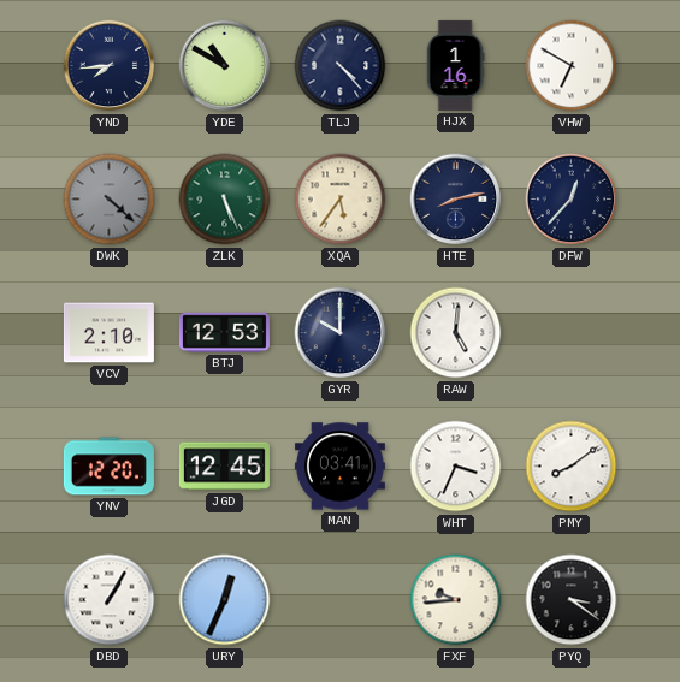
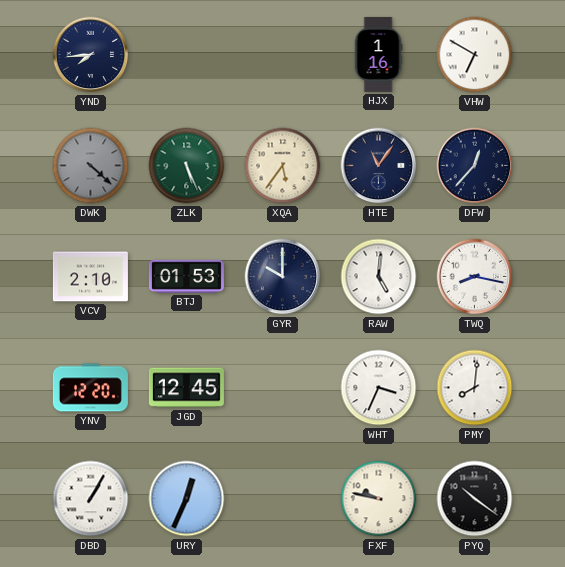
YDE: 10:50 -> none (225, 66)
TLJ: 4:23 -> none (341, 66)
HTE: 8:13 -> 11:06 (379, 166)
BTJ: 12:53 -> 01:53 (186, 276)
TWQ: none -> 8:17 (475, 277)
MAN: 03:41 -> none (339, 467)
PMY: 8:09 -> 8:01 (475, 388)
FXF: 9:44 -> 9:47 (379, 499)
PYQ: 3:21 -> 10:21 (475, 499)
